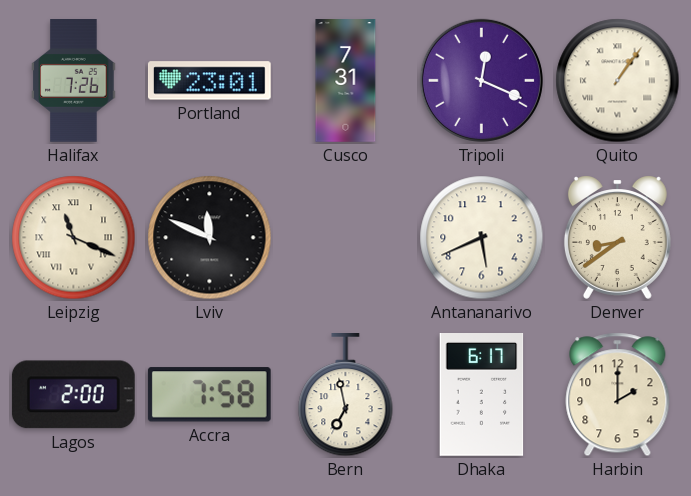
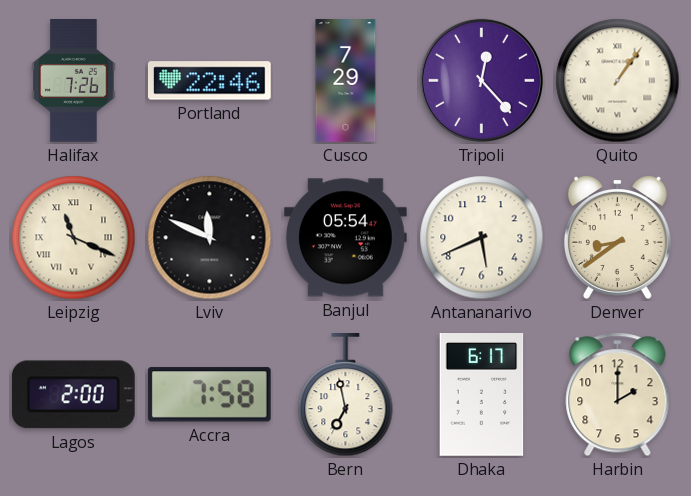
Portland: 23:01 -> 22:46 (209, 81)
Cusco: 7:31 -> 7:29 (346, 81)
Tripoli: 12:19 -> 12:23 (481, 80)
Banjul: none -> 05:54 (345, 238)
